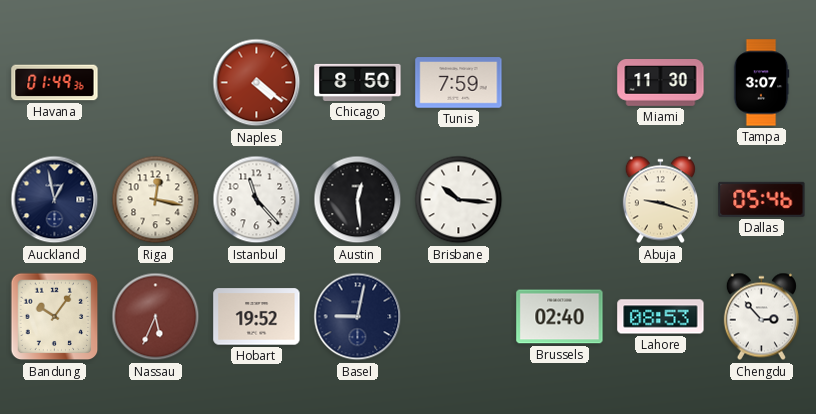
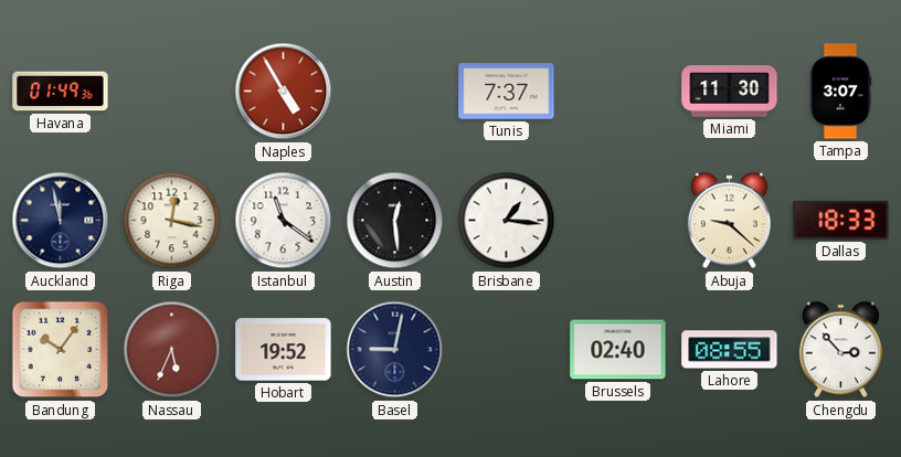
Naples: 4:21 -> 4:55 (284, 92)
Chicago: 8:50 -> none (358, 82)
Tunis: 7:59 -> 7:37 (507, 92)
Auckland: 12:58 -> 11:58 (61, 221)
Istanbul: 11:23 -> 11:21 (284, 221)
Brisbane: 10:16 -> 1:16 (507, 221)
Abuja: 9:18 -> 9:22 (729, 221)
Dallas: 05:46 -> 18:33 (841, 220)
Lahore: 08:53 -> 08:55 (730, 350)
